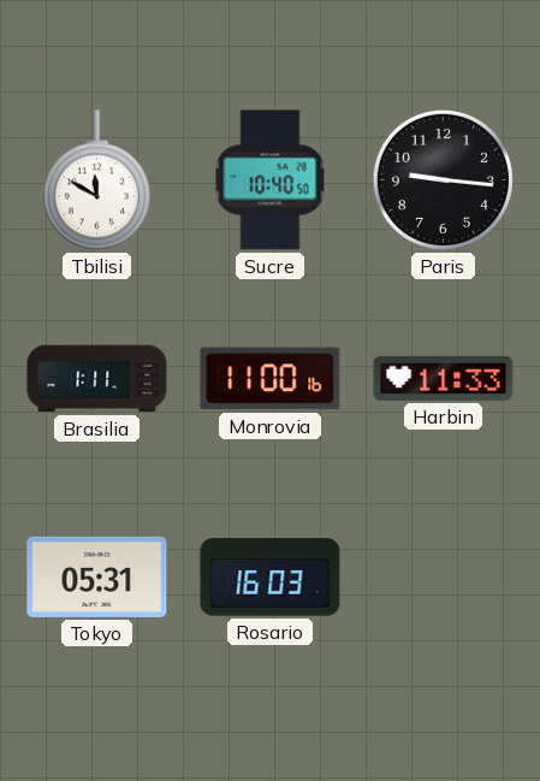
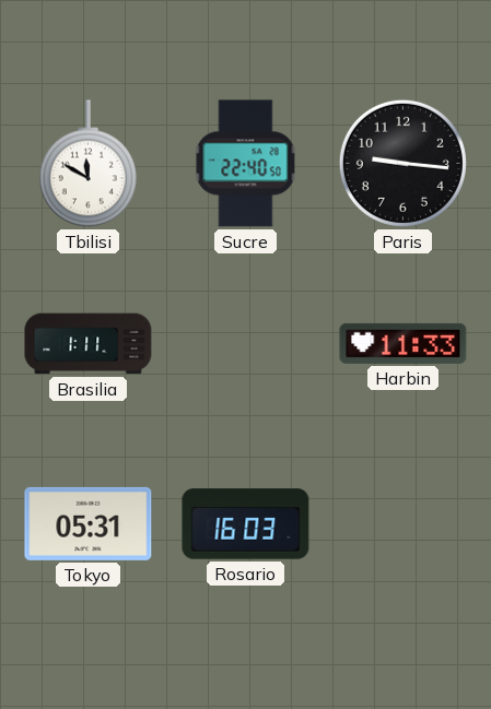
Sucre: 10:40 -> 22:40 (246, 164)
Monrovia: 11:00 -> none (271, 379)
